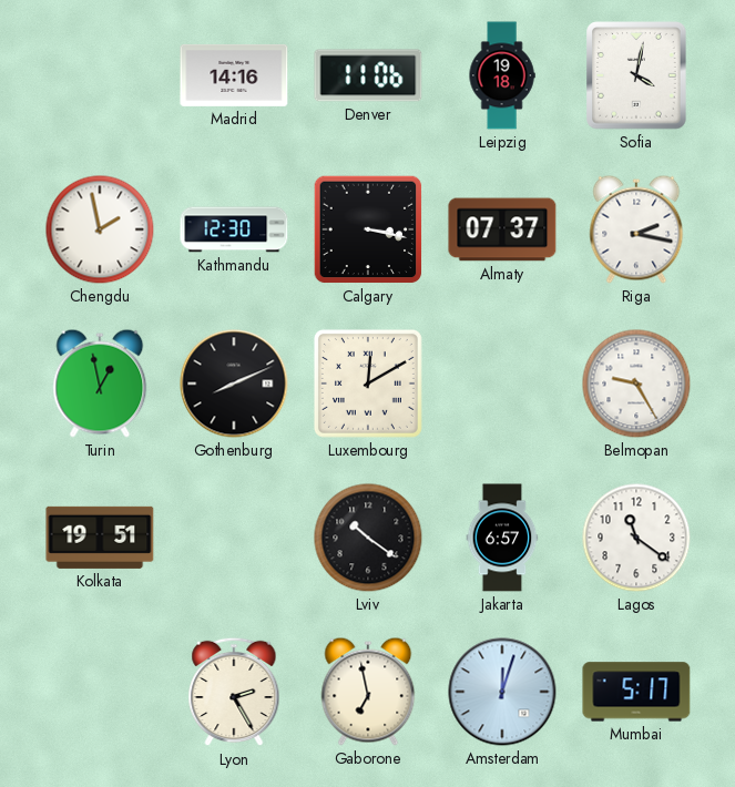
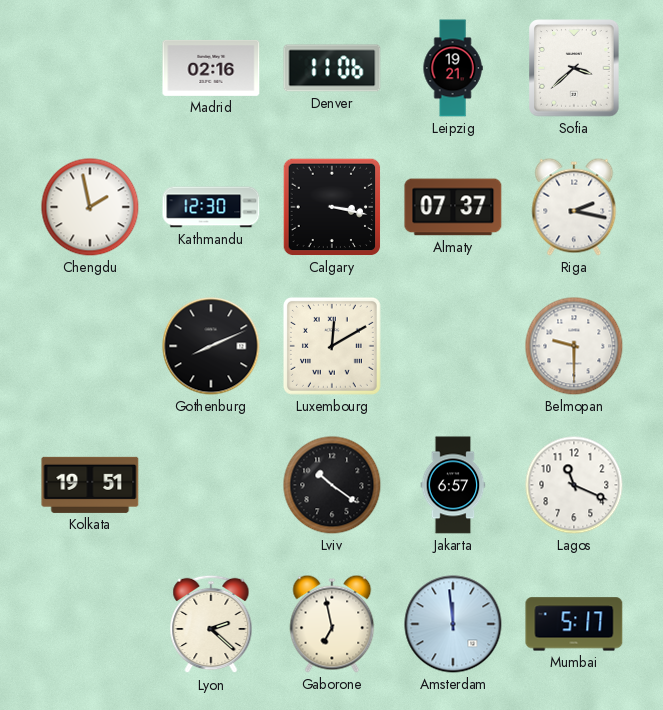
Madrid: 14:16 -> 02:16 (211, 68)
Leipzig: 19:18 -> 19:21 (453, 68)
Sofia: 4:02 -> 3:38 (574, 68)
Turin: 12:58 -> none (100, 384)
Belmopan: 9:25 -> 9:30 (574, 346)
Lagos: 11:21 -> 11:19 (574, 485)
Lyon: 2:25 -> 2:22 (211, 624)
Amsterdam: 12:03 -> 11:59 (453, 624)
